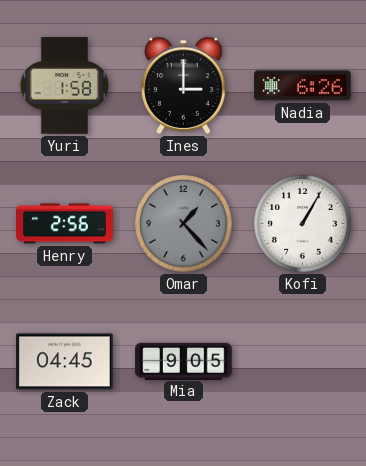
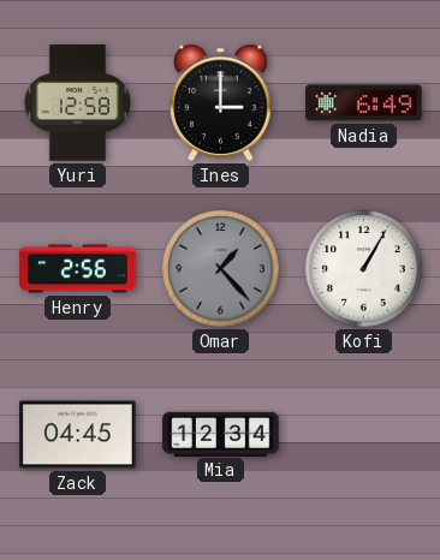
Yuri: 1:58 -> 12:58 (77, 103)
Nadia: 6:26 -> 6:49 (364, 103)
Mia: 9:05 -> 12:34 (221, 434)
